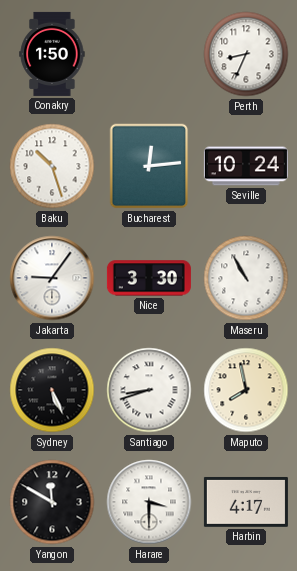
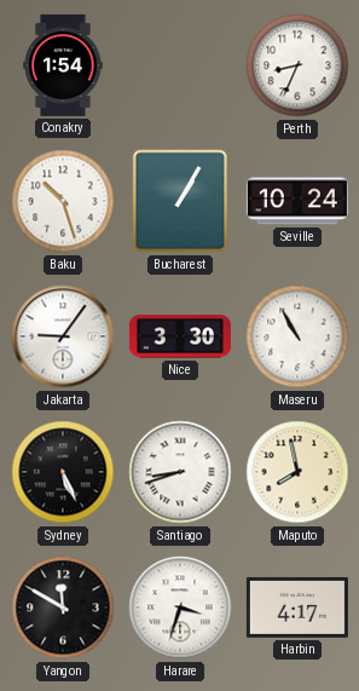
Conakry: 1:50 -> 1:54 (63, 65)
Bucharest: 12:14 -> 1:05 (180, 201)
Harare: 3:30 -> 3:33 (180, 607)
